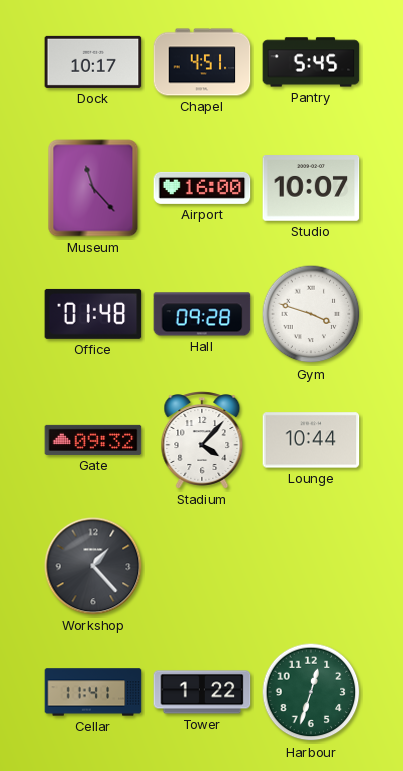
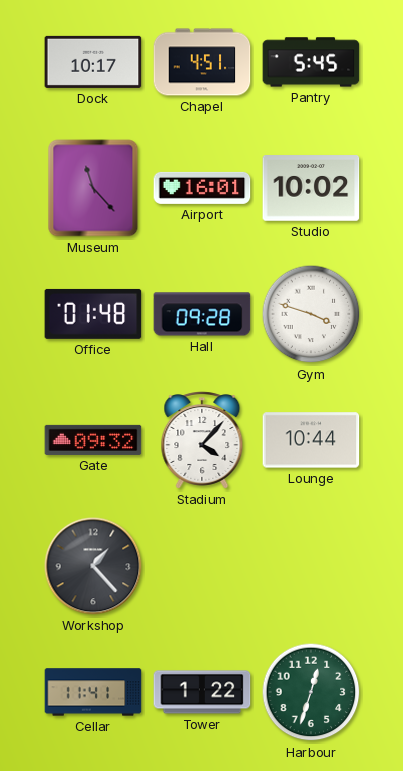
Airport: 16:00 -> 16:01 (202, 188)
Studio: 10:07 -> 10:02 (311, 188)
